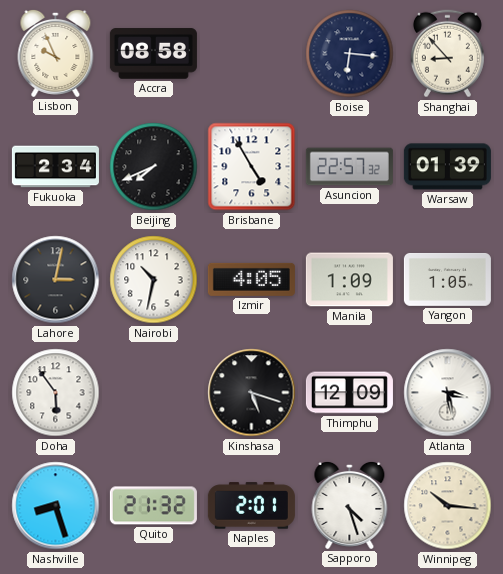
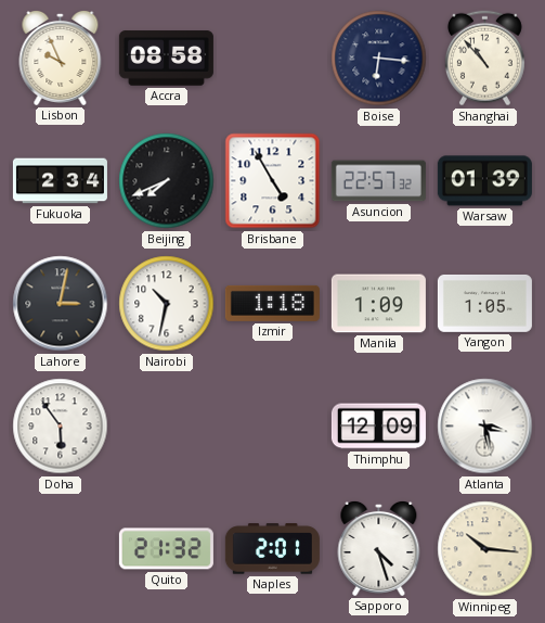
Shanghai: 8:53 -> 10:53 (484, 59)
Izmir: 4:05 -> 1:18 (272, 303)
Kinshasa: 5:18 -> none (252, 393)
Nashville: 8:27 -> none (56, 506)
